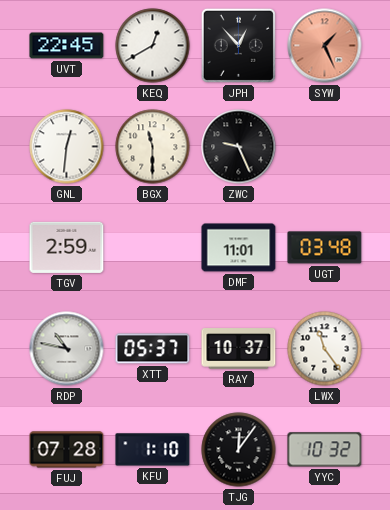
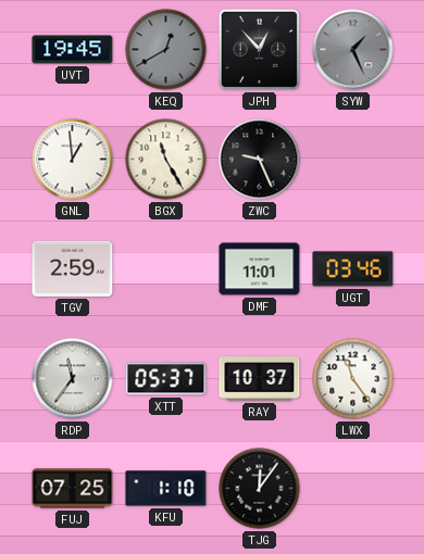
UVT: 22:45 -> 19:45 (73, 50)
KEQ dial: white -> grey (166, 50)
SYW dial: salmon -> grey (353, 50)
GNL: 12:31 -> 12:59 (73, 160)
BGX: 11:30 -> 11:25 (166, 160)
UGT: 03:48 -> 03:46 (353, 269)
RDP: 10:47 -> 11:36 (73, 379)
FUJ: 07:28 -> 07:25 (73, 489)
YYC: 10:32 -> none (325, 450)
